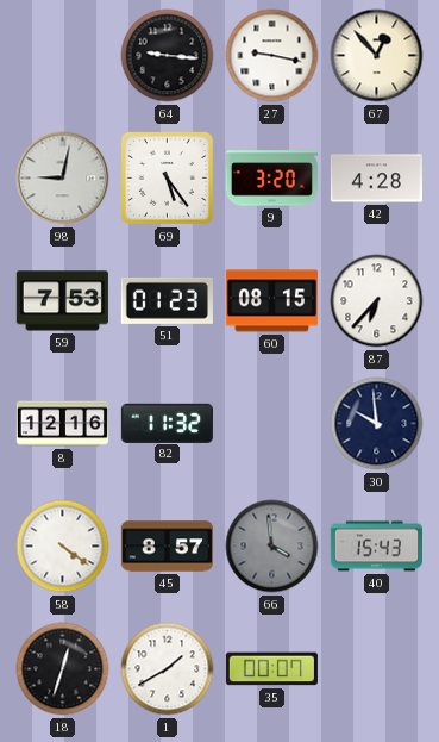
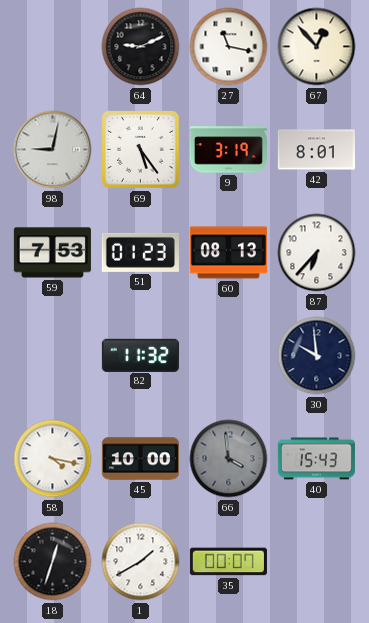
64: 9:16 -> 9:11 (141, 47)
27: 9:17 -> 11:17 (229, 47)
9: 3:20 -> 3:19 (228, 150)
42: 4:28 -> 8:01 (316, 150)
60: 08:15 -> 08:13 (228, 253)
8: 12:16 -> none (62, 424)
58: 4:21 -> 4:17 (53, 459)
45: 8:57 -> 10:00 (140, 459)
